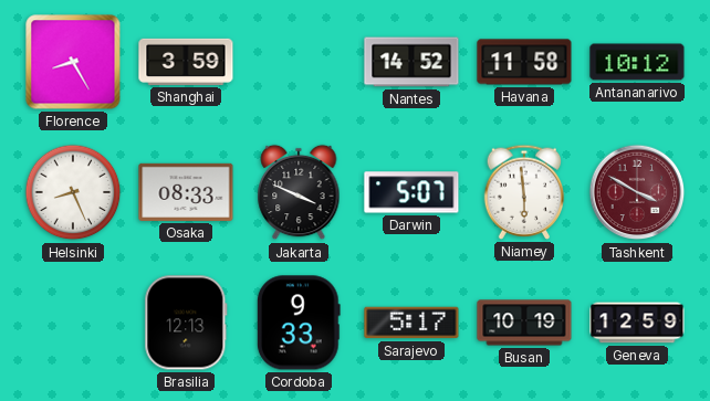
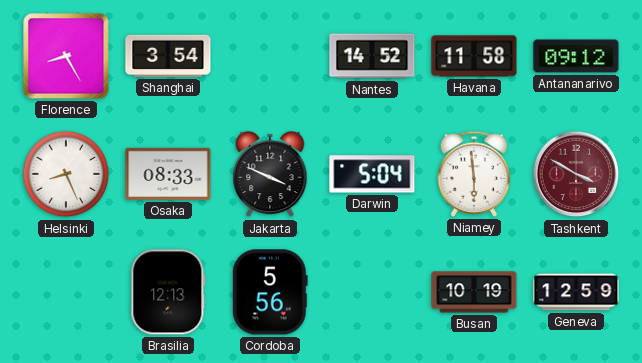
Shanghai: 3:59 -> 3:54 (168, 56)
Antananarivo: 10:12 -> 09:12 (576, 56)
Darwin: 5:07 -> 5:04 (372, 174)
Cordoba: 9:33 -> 5:56 (270, 292)
Sarajevo: 5:17 -> none (411, 323)
